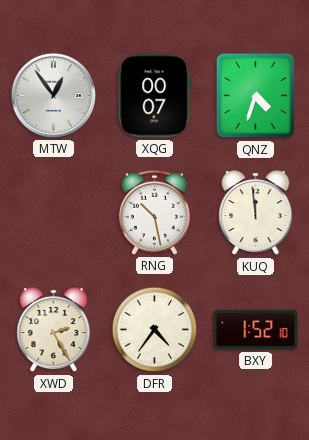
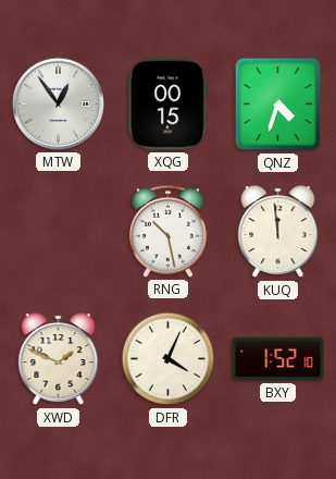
XQG: 00:07 -> 00:15 (169, 105)
XWD: 2:25 -> 1:49 (59, 359)
DFR: 4:36 -> 4:04 (169, 359)
